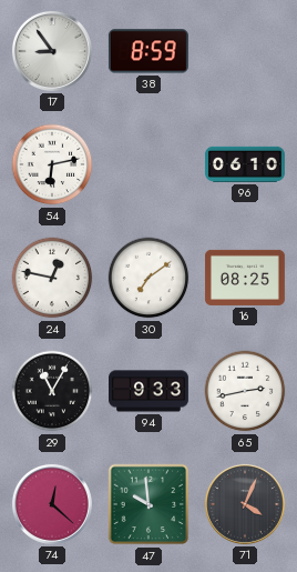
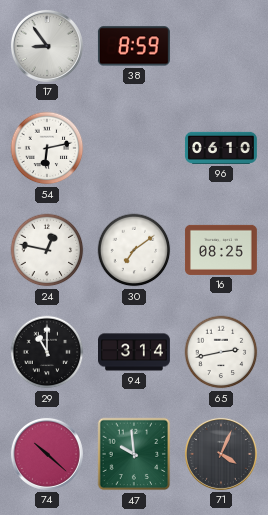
29: 11:05 -> 11:00 (47, 352)
94: 9:33 -> 3:14 (135, 352)
74: 12:22 -> 10:22 (47, 454)
